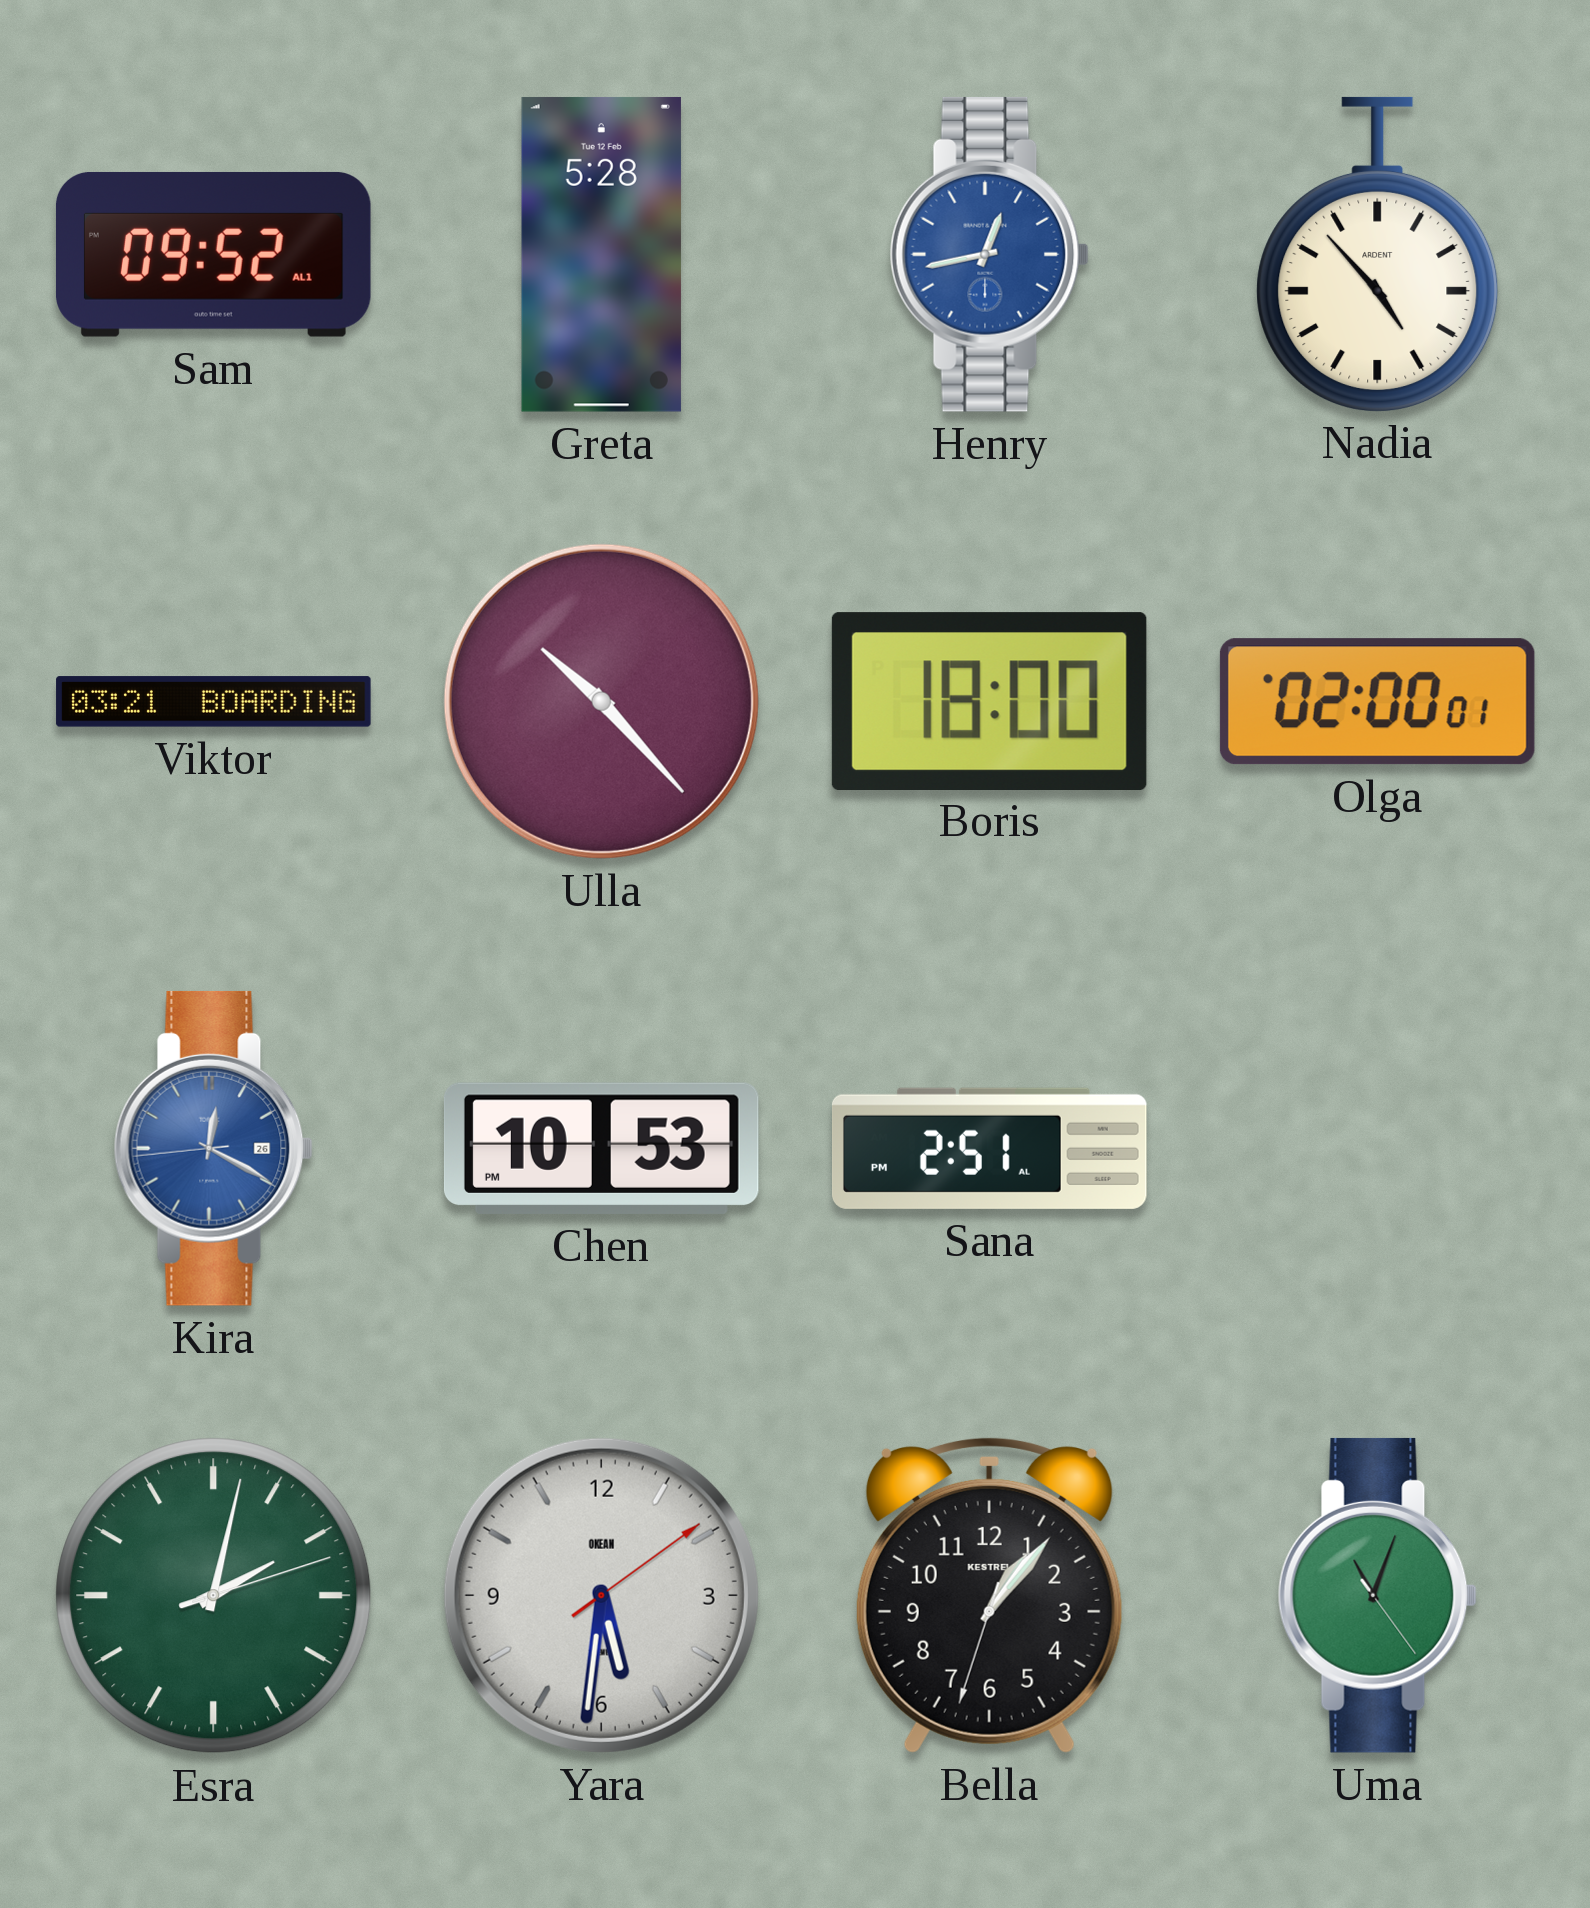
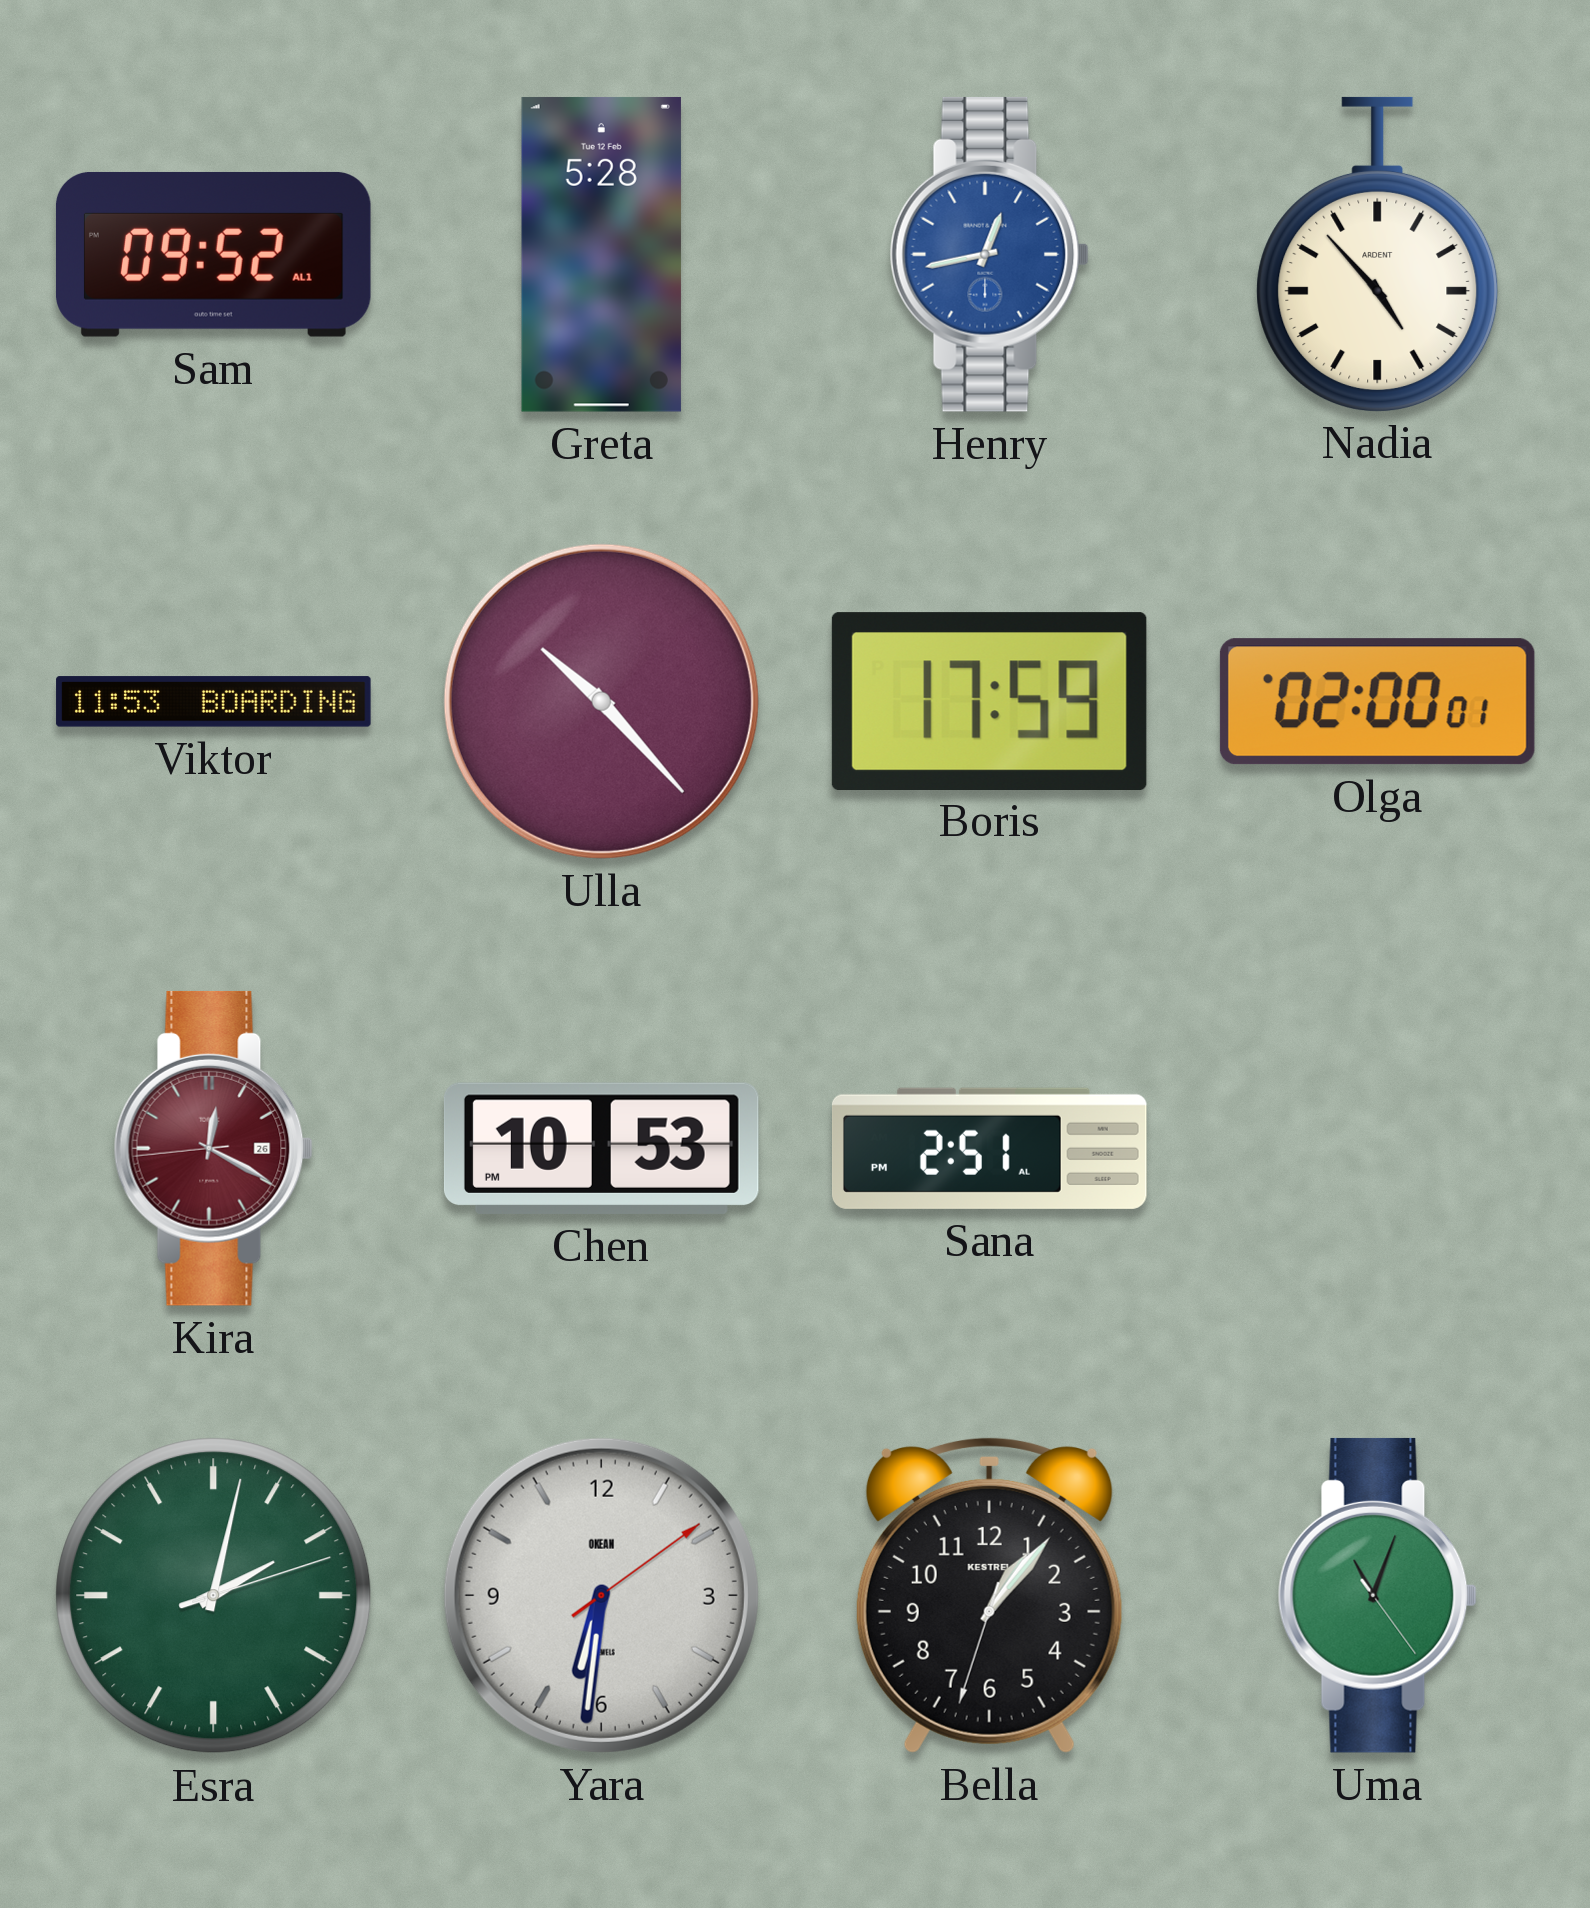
Viktor: 03:21 -> 11:53 (214, 702)
Boris: 18:00 -> 17:59 (989, 701)
Kira dial: blue -> burgundy (213, 1148)
Yara: 5:31 -> 6:31 (601, 1595)
